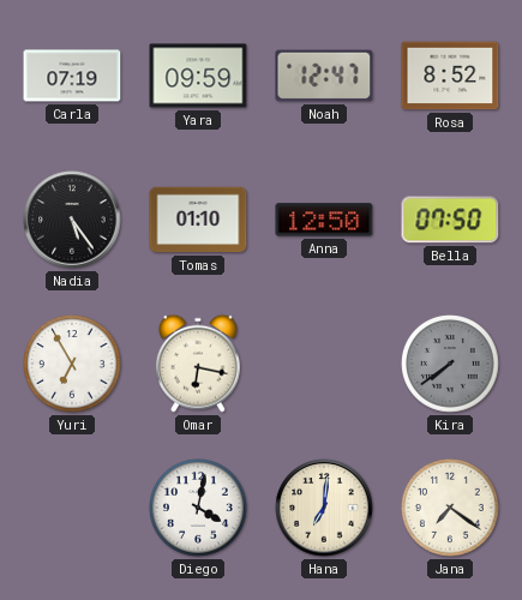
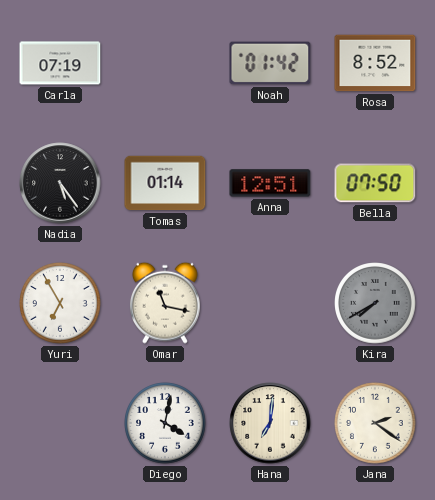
Yara: 09:59 -> none (198, 76)
Noah: 12:47 -> 01:42 (270, 63)
Tomas: 01:10 -> 01:14 (165, 183)
Anna: 12:50 -> 12:51 (270, 183)
Omar: 6:17 -> 11:17 (165, 303)
Kira: 7:39 -> 7:40 (375, 303)
Jana: 7:21 -> 2:21 (375, 423)
